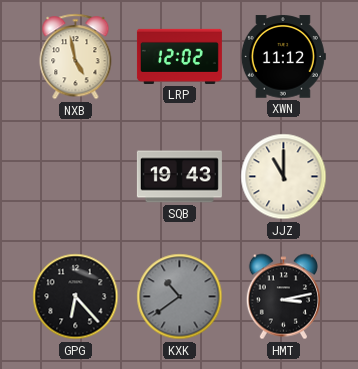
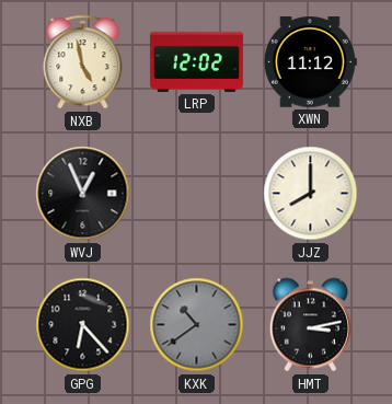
WVJ: none -> 12:56 (83, 194)
SQB: 19:43 -> none (179, 177)
JJZ: 11:00 -> 8:00 (311, 194)
